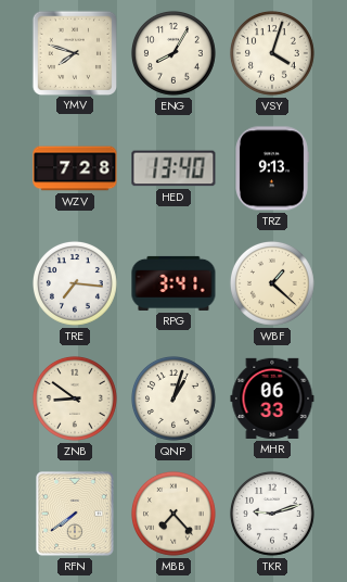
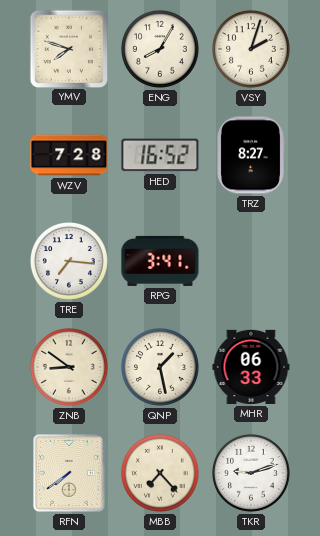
VSY: 4:03 -> 2:03 (251, 49)
HED: 13:40 -> 16:52 (160, 155)
TRZ: 9:13 -> 8:27 (251, 155)
WBF: 1:22 -> none (272, 283)
QNP: 1:03 -> 1:28 (160, 367)
